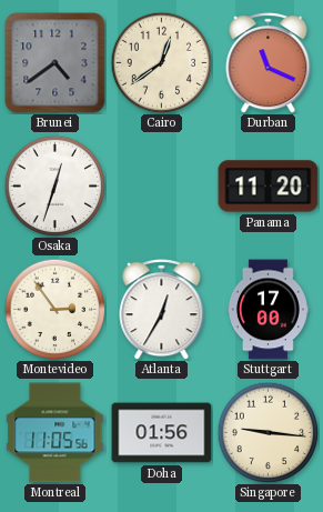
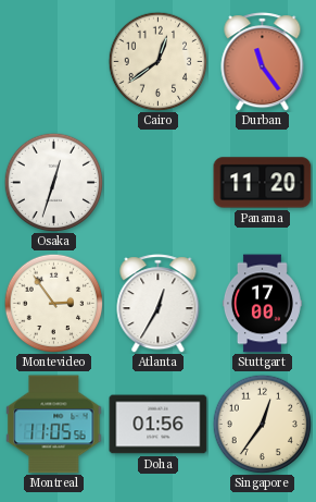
Brunei: 4:39 -> none (55, 63)
Durban: 11:19 -> 11:24 (263, 62)
Singapore: 9:16 -> 12:36 (262, 424)
